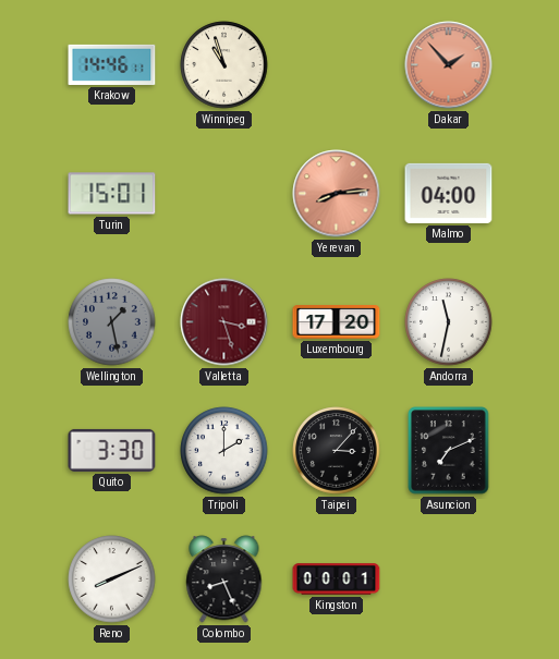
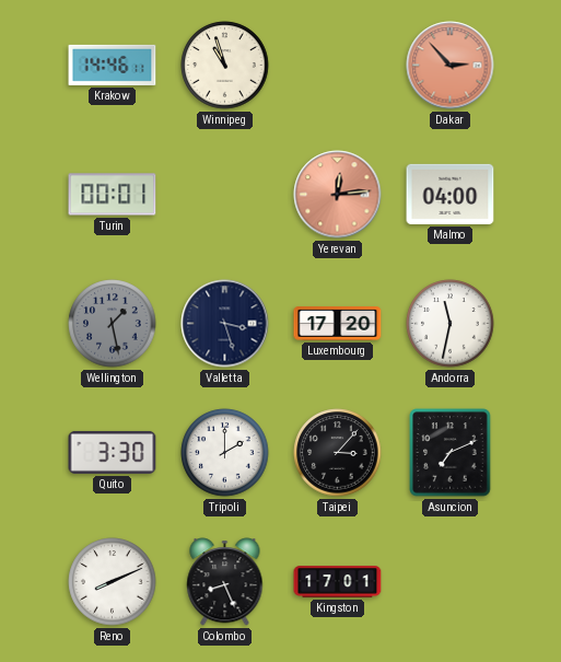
Dakar: 1:53 -> 2:53 (451, 66)
Turin: 15:01 -> 00:01 (113, 195)
Yerevan: 8:14 -> 12:14 (338, 195)
Valletta dial: burgundy -> navy (225, 324)
Kingston: 00:01 -> 17:01 (338, 582)
